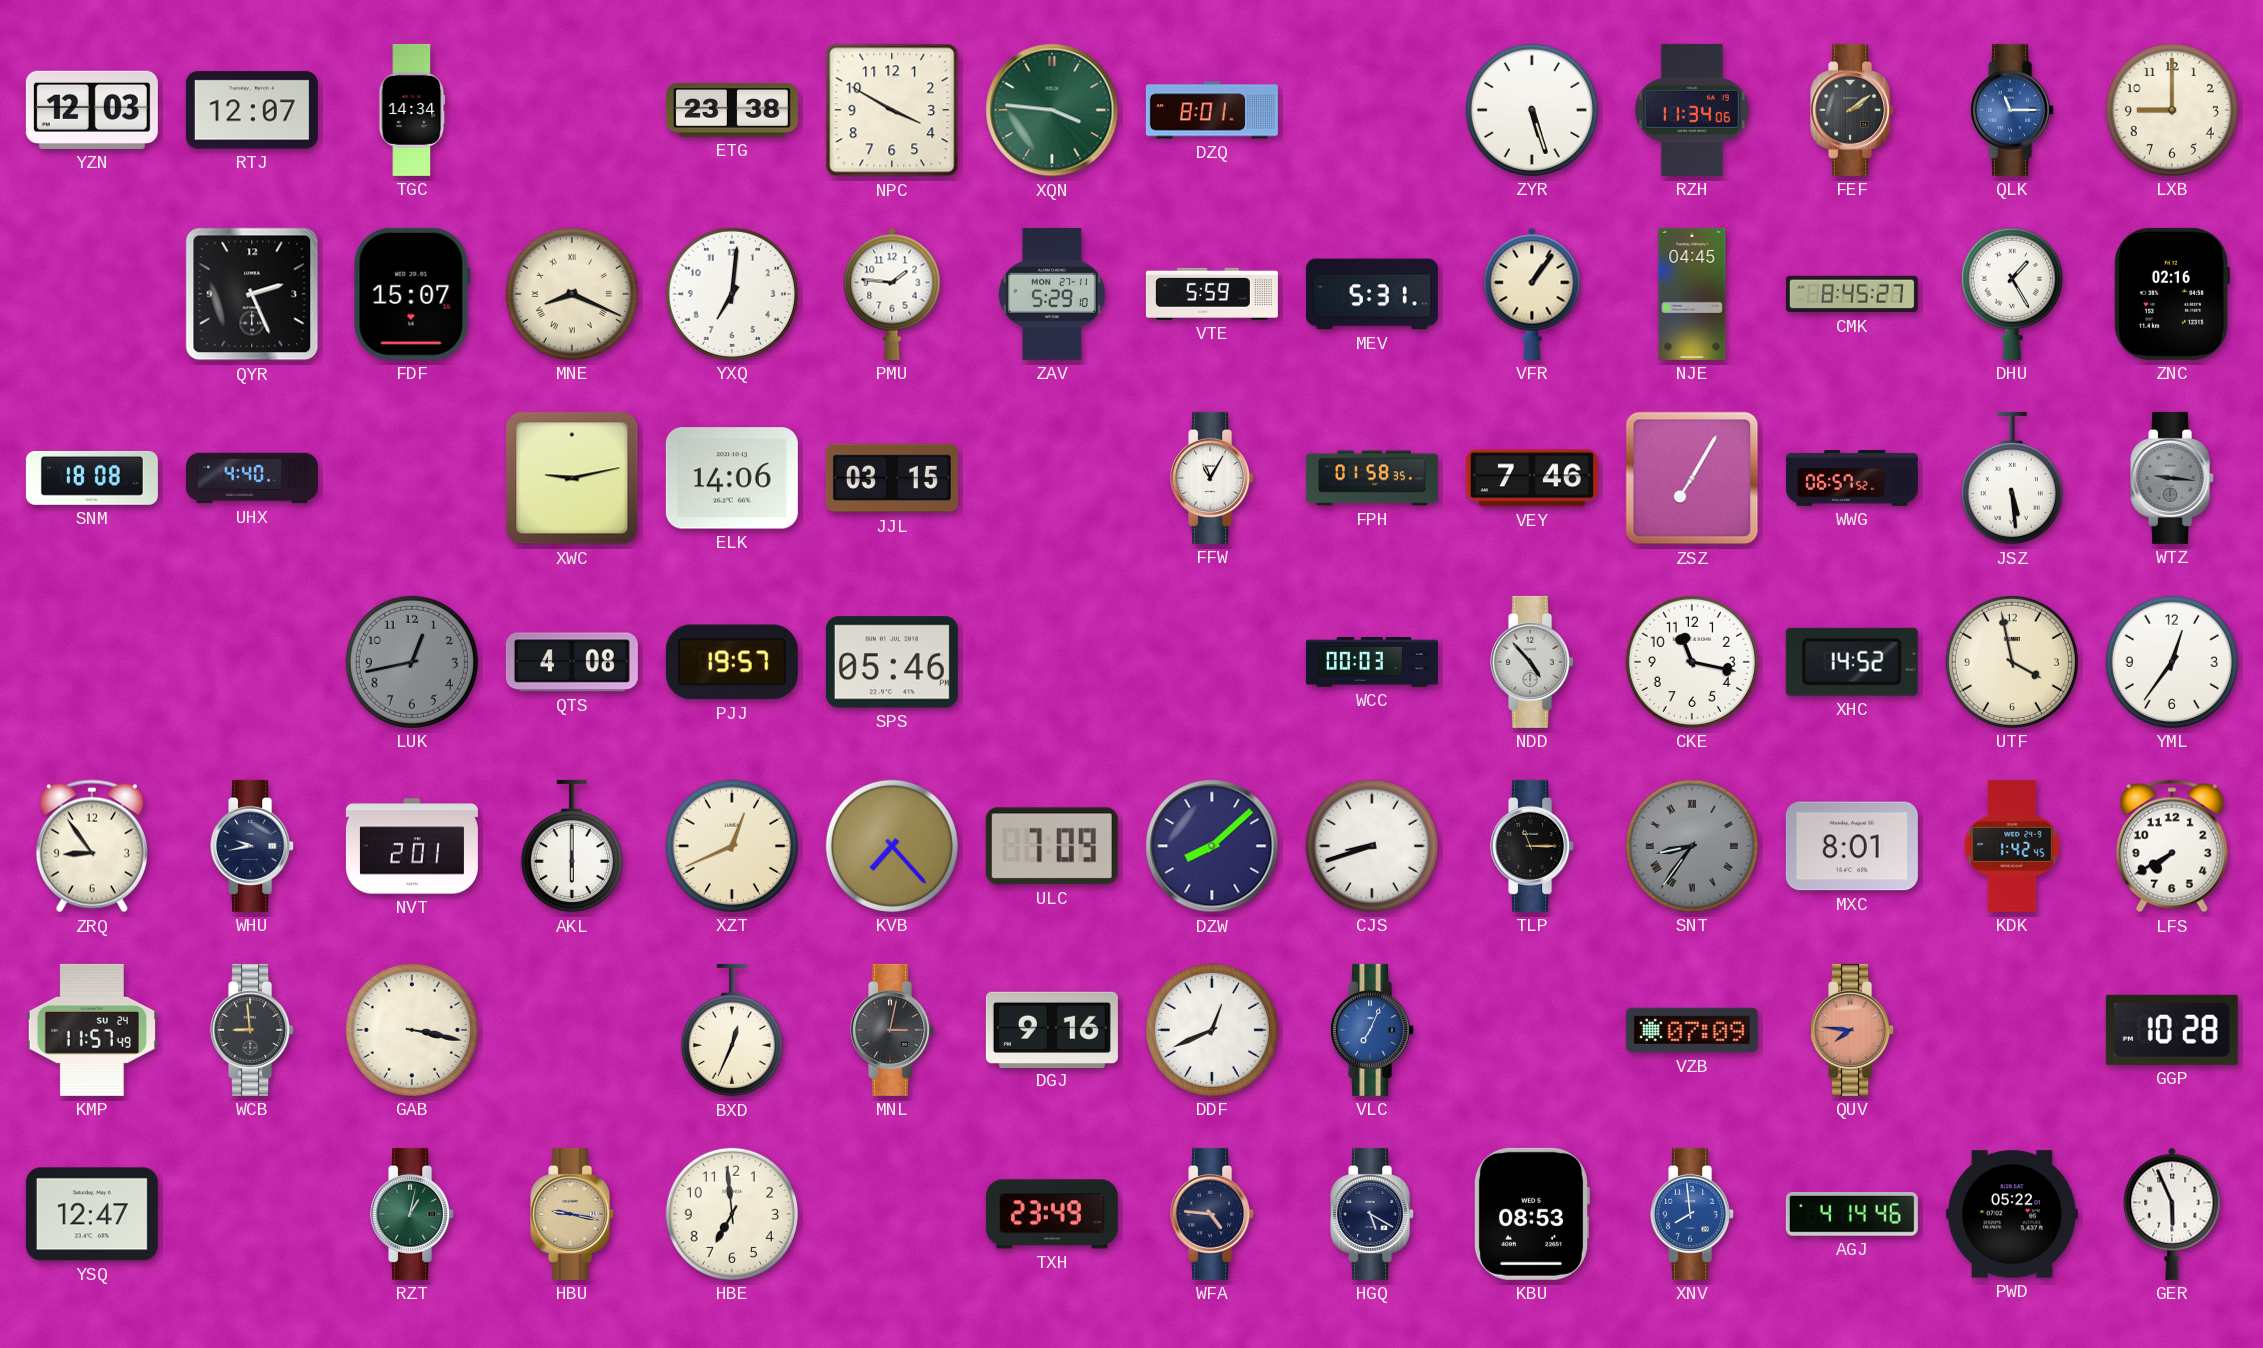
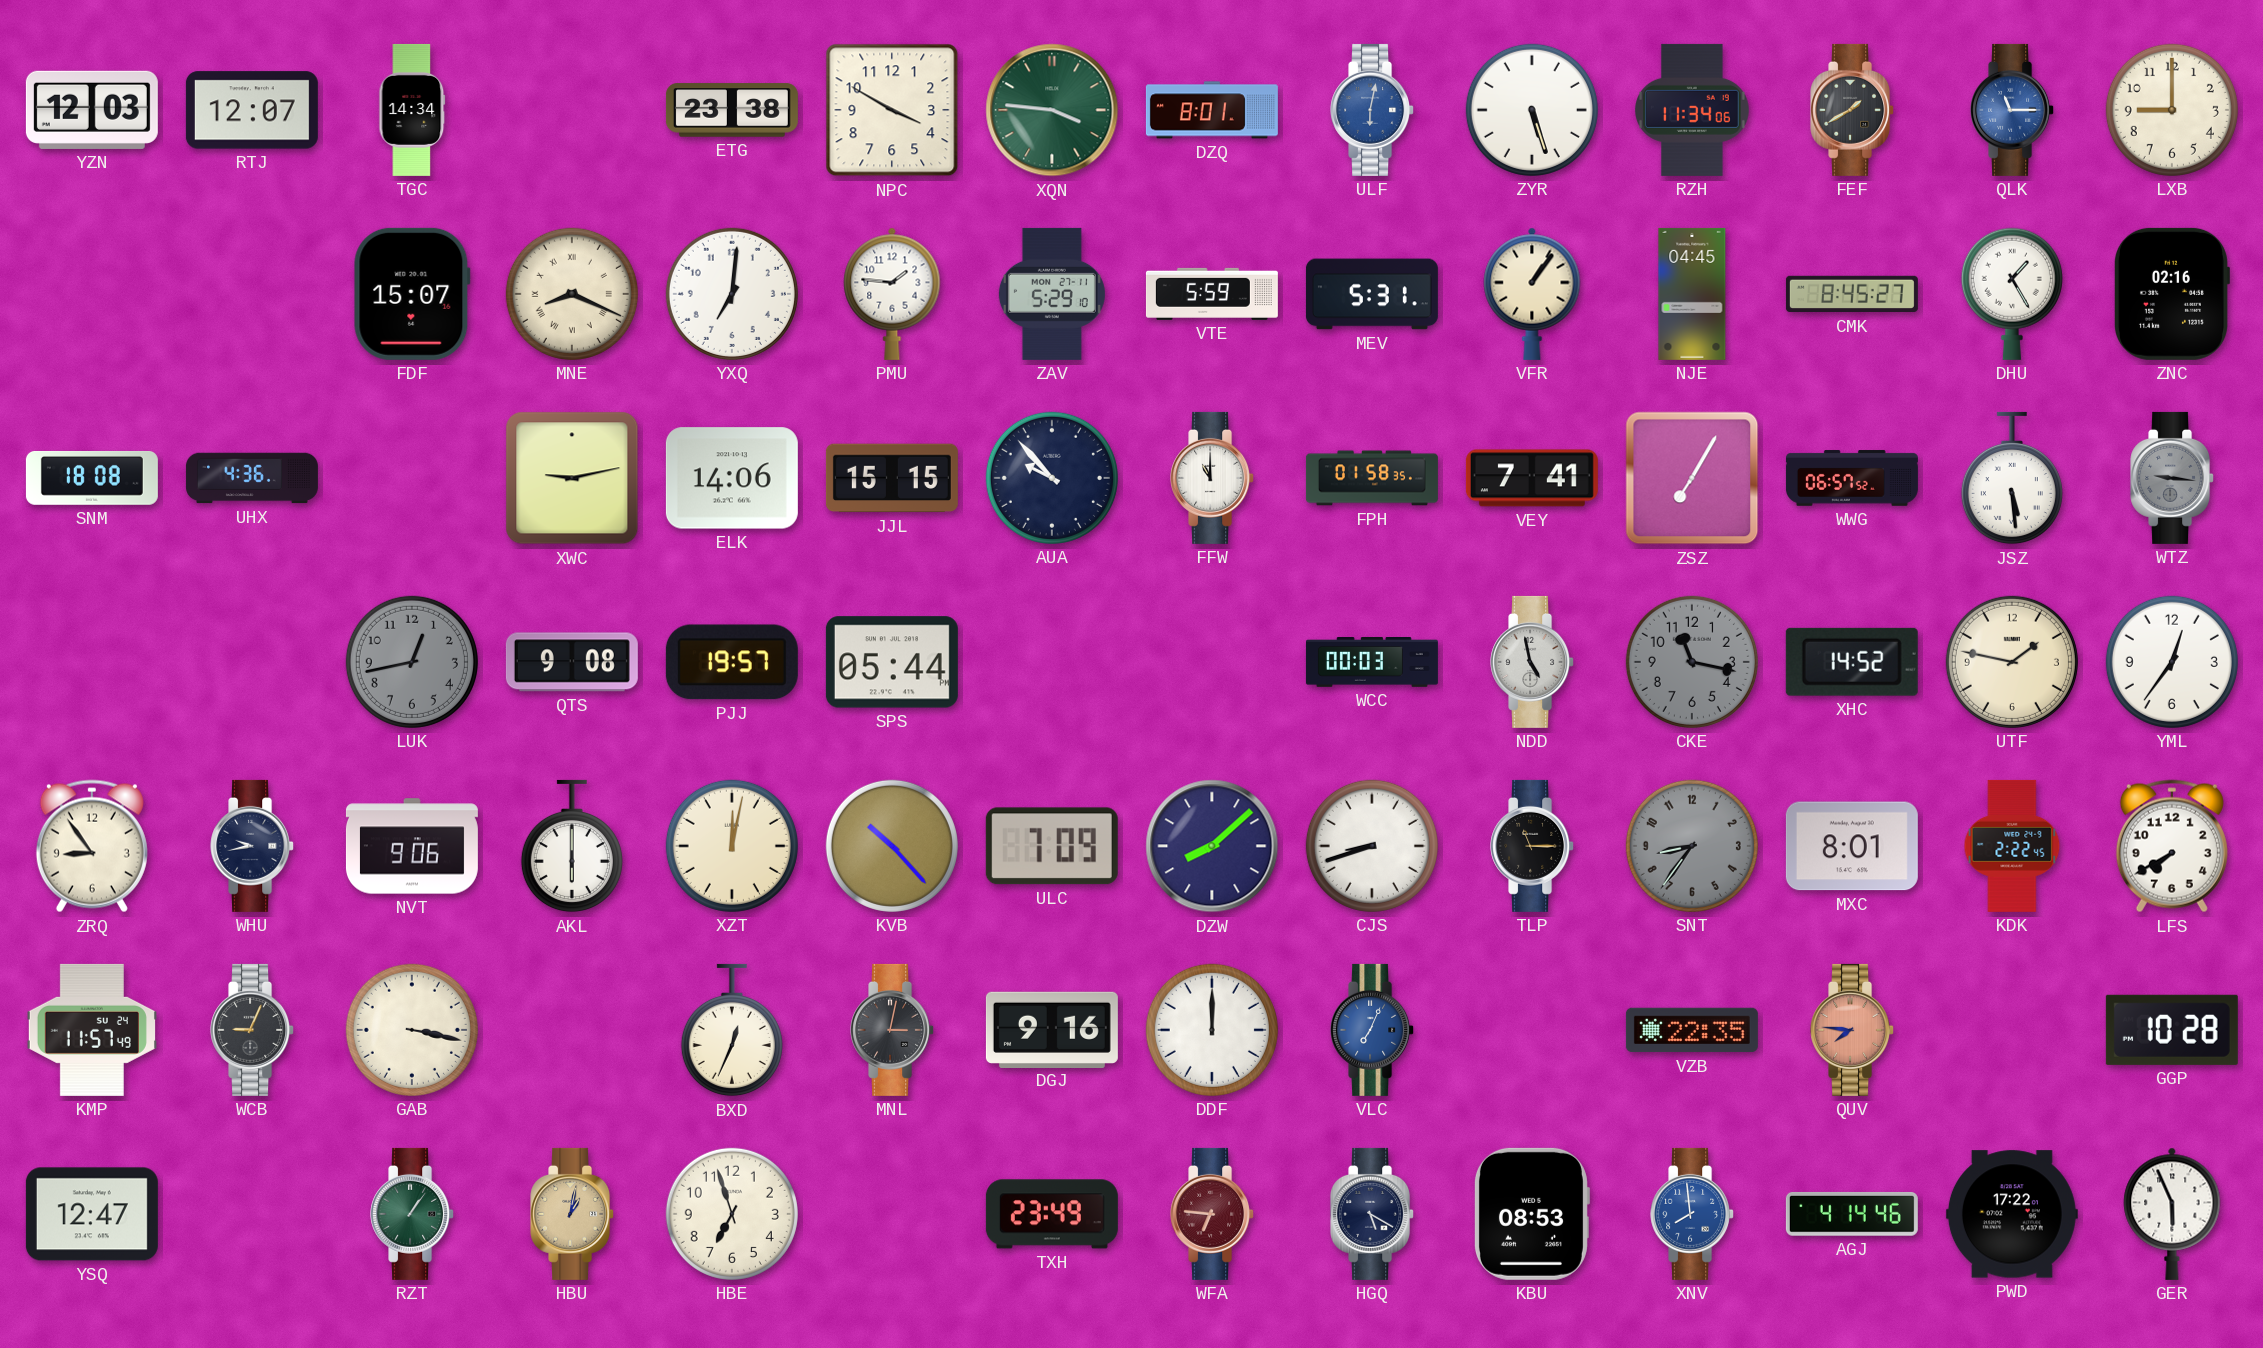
ULF: none -> 6:02 (1373, 110)
FEF: 2:09 -> 1:40 (1853, 110)
QYR: 2:26 -> none (252, 294)
UHX: 4:40 -> 4:36 (252, 478)
JJL: 03:15 -> 15:15 (892, 478)
AUA: none -> 9:53 (1052, 478)
FFW: 11:05 -> 11:00 (1213, 478)
VEY: 7:46 -> 7:41 (1532, 478)
QTS: 4:08 -> 9:08 (572, 662)
SPS: 05:46 -> 05:44 (892, 662)
NDD: 4:53 -> 4:58 (1533, 662)
CKE dial: white -> grey (1692, 662)
UTF: 3:58 -> 1:47 (2012, 662)
NVT: 2:01 -> 9:06 (412, 846)
XZT: 12:41 -> 12:02 (732, 846)
KVB: 7:23 -> 10:23 (892, 846)
SNT numerals: Roman -> Arabic (1692, 846)
KDK: 1:42 -> 2:22 (2012, 846)
WCB: 8:59 -> 9:04 (253, 1030)
DDF: 12:41 -> 12:00 (1212, 1030)
VZB: 07:09 -> 22:35 (1692, 1030)
RZT: 1:02 -> 1:06 (413, 1214)
HBU: 9:17 -> 1:02 (573, 1214)
HBE: 6:59 -> 6:57 (732, 1214)
WFA: 4:46 -> 6:46 (1213, 1214)
WFA dial: navy -> burgundy (1213, 1214)
PWD: 05:22 -> 17:22 (2012, 1214)
